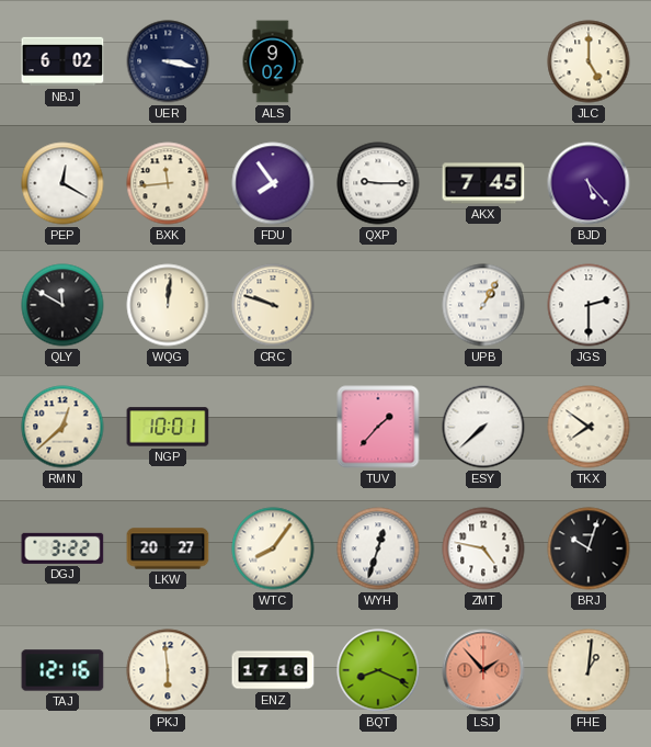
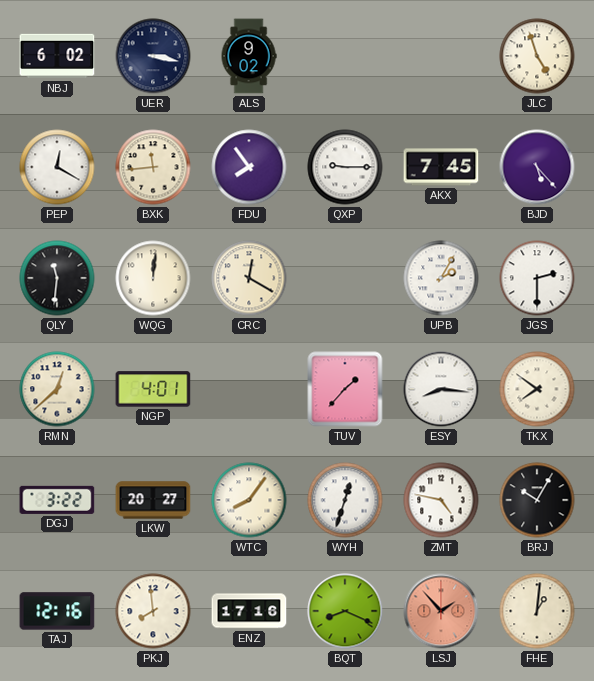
JLC: 5:00 -> 4:57 (537, 56)
QLY: 11:50 -> 11:31 (57, 278)
CRC: 9:48 -> 12:20 (249, 278)
UPB: 1:05 -> 2:05 (441, 278)
NGP: 10:01 -> 4:01 (153, 389)
ESY: 7:38 -> 8:16 (441, 389)
BRJ: 10:03 -> 10:05 (537, 500)
PKJ: 5:59 -> 7:59 (153, 611)
